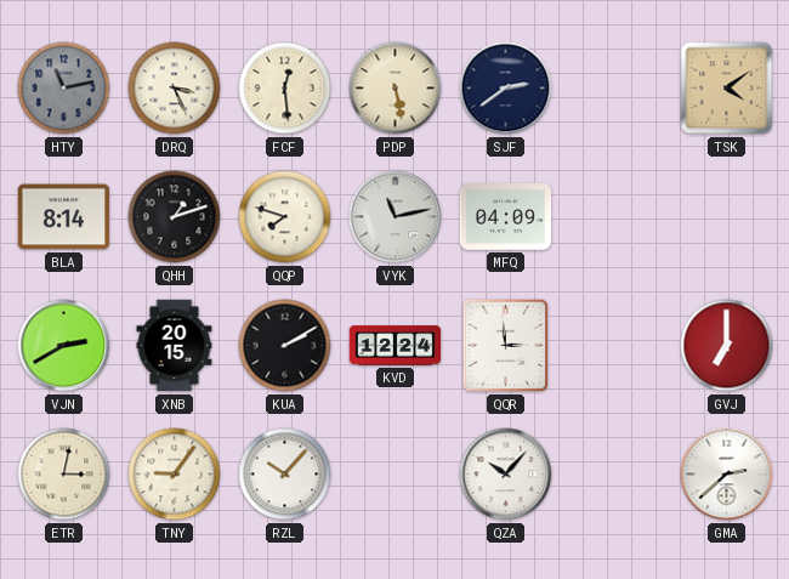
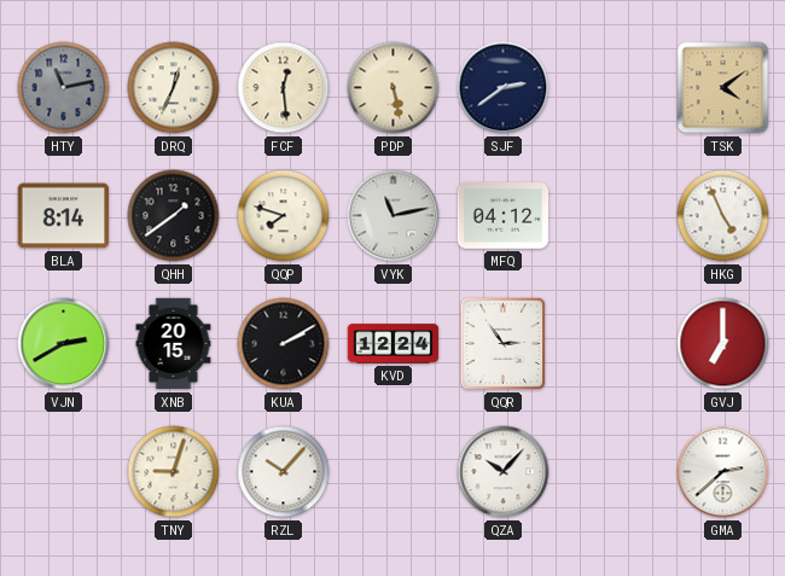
DRQ: 3:26 -> 12:34 (174, 88)
QHH: 1:12 -> 1:39 (174, 216)
MFQ: 04:09 -> 04:12 (504, 216)
HKG: none -> 4:56 (723, 216)
QQR: 2:59 -> 2:54 (504, 344)
ETR: 3:02 -> none (64, 475)
TNY: 9:06 -> 9:03 (174, 472)
